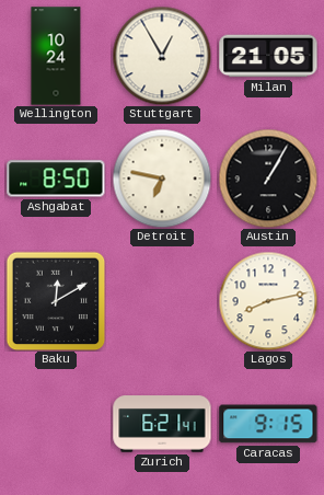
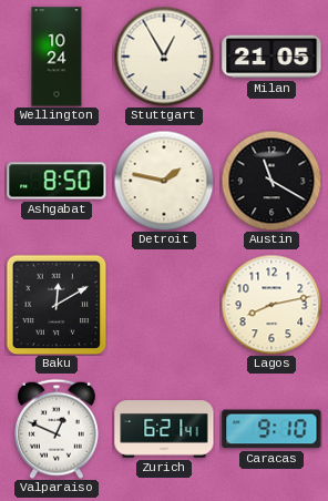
Detroit: 6:47 -> 1:47 (164, 181)
Austin: 1:05 -> 11:20 (271, 181)
Valparaiso: none -> 12:49 (57, 429)
Caracas: 9:15 -> 9:10 (271, 429)
